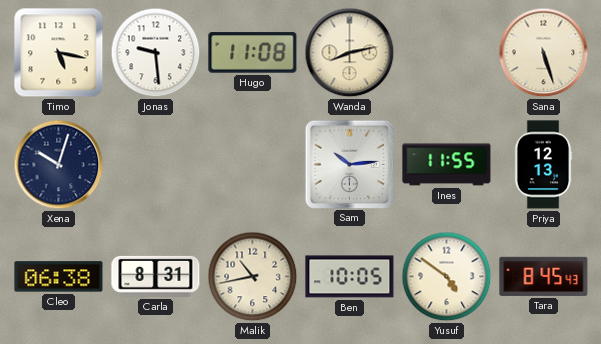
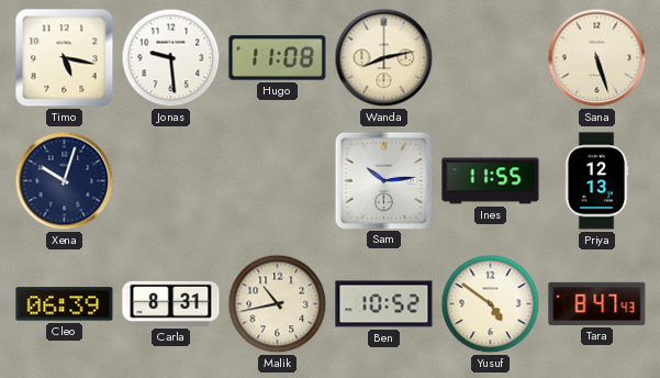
Cleo: 06:38 -> 06:39 (65, 304)
Ben: 10:05 -> 10:52 (384, 304)
Tara: 8:45 -> 8:47 (597, 303)
